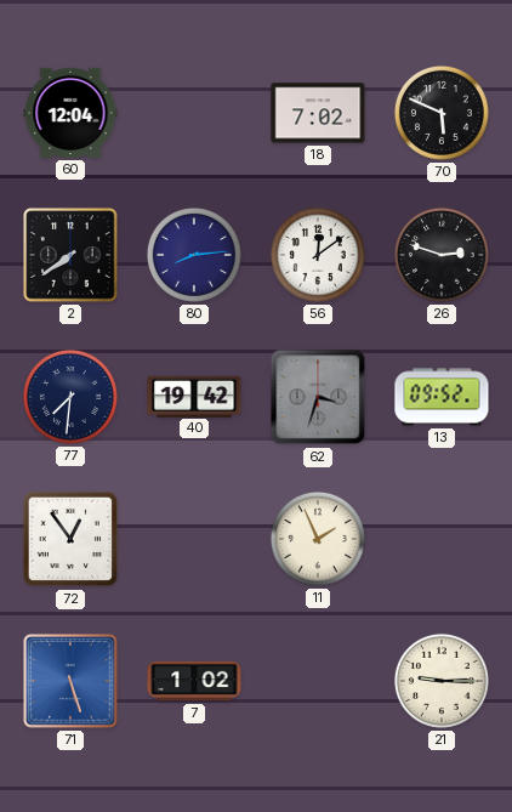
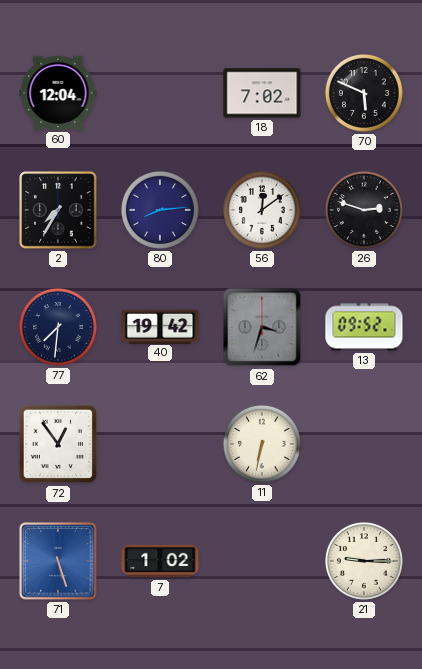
2: 7:39 -> 7:35 (58, 210)
11: 1:56 -> 6:32 (262, 444)
